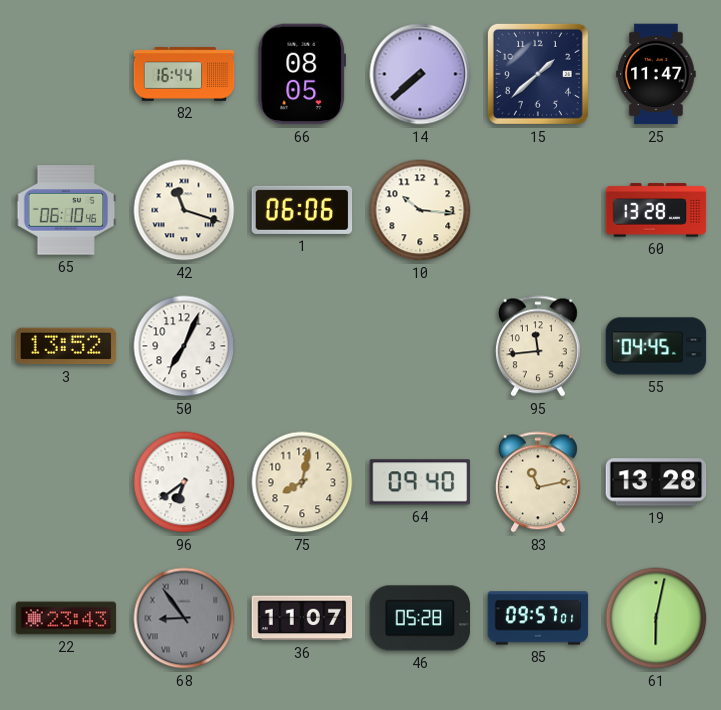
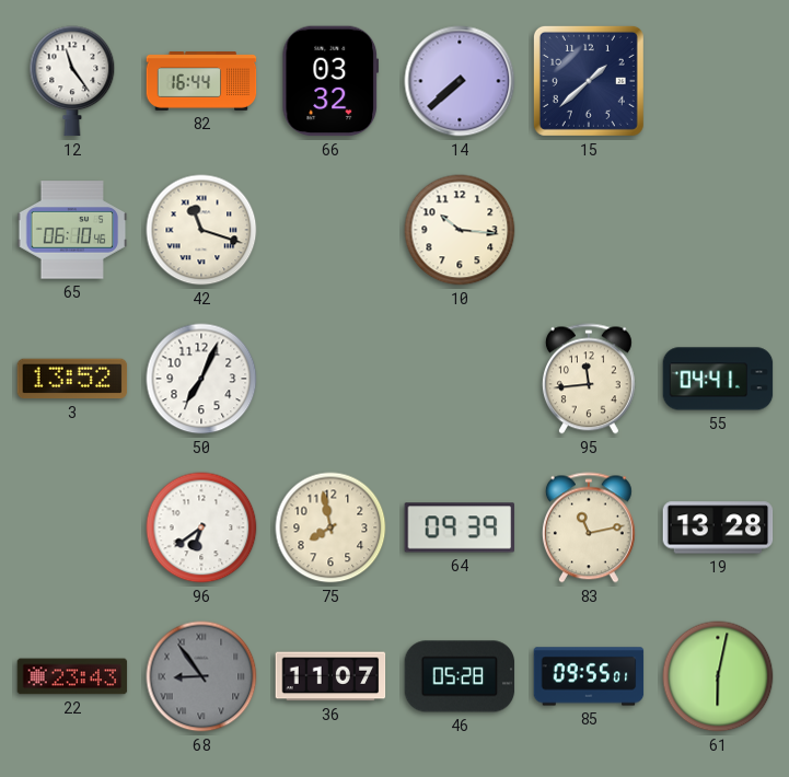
12: none -> 11:24 (72, 81)
66: 08:05 -> 03:32 (329, 81)
25: 11:47 -> none (656, 74)
1: 06:06 -> none (302, 210)
60: 13:28 -> none (656, 210)
55: 04:45 -> 04:41 (718, 379)
75: 8:02 -> 7:58 (330, 527)
64: 09:40 -> 09:39 (460, 527)
85: 09:57 -> 09:55 (589, 676)
